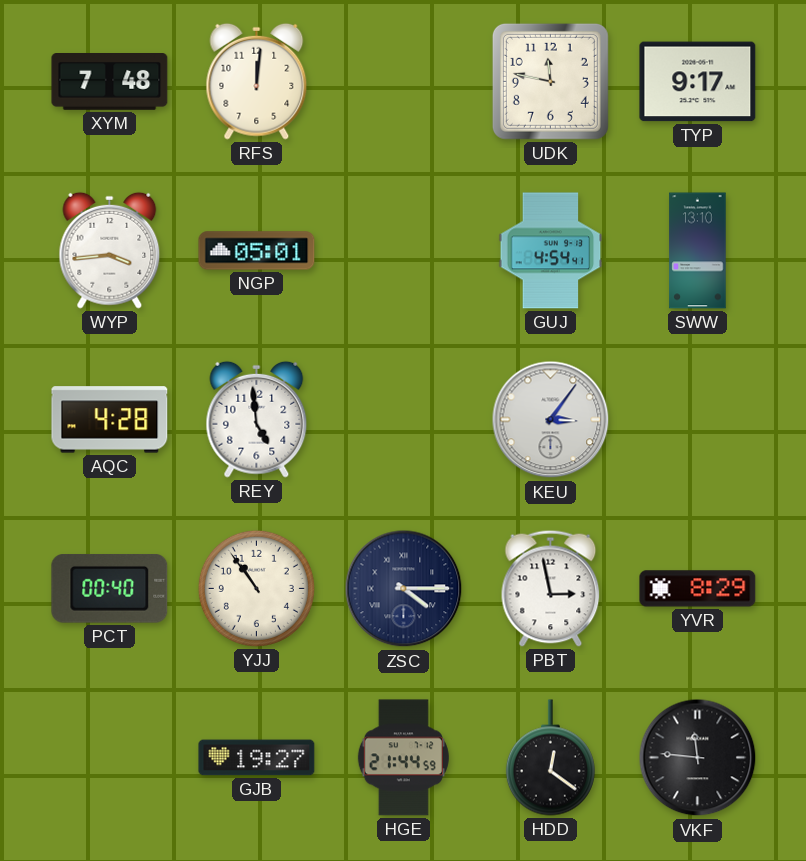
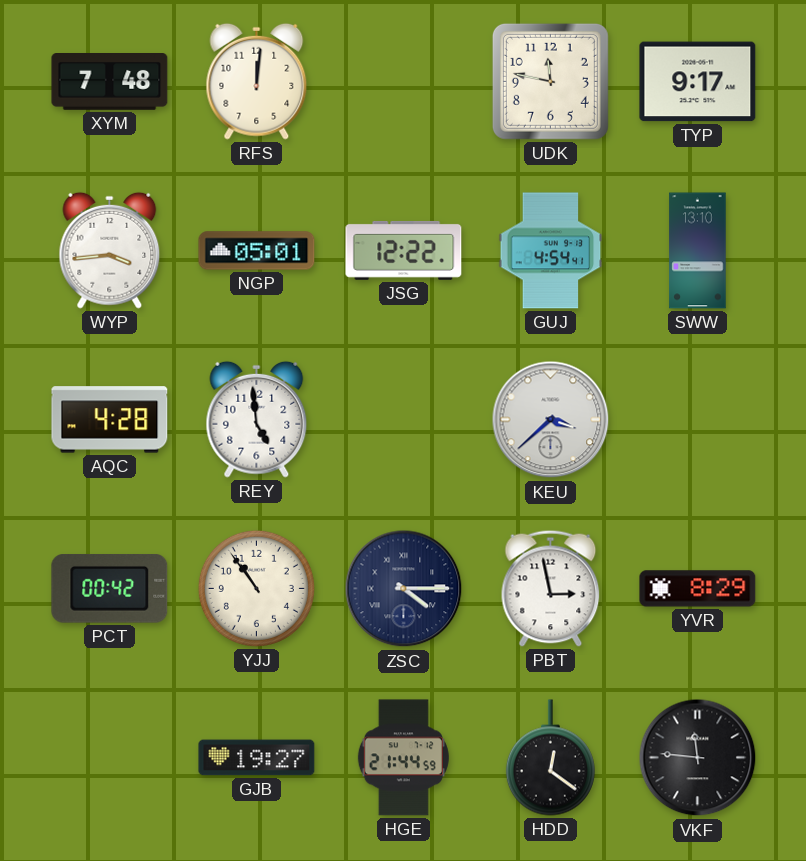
JSG: none -> 12:22 (404, 250)
KEU: 3:06 -> 3:38 (551, 420)
PCT: 00:40 -> 00:42 (110, 589)
